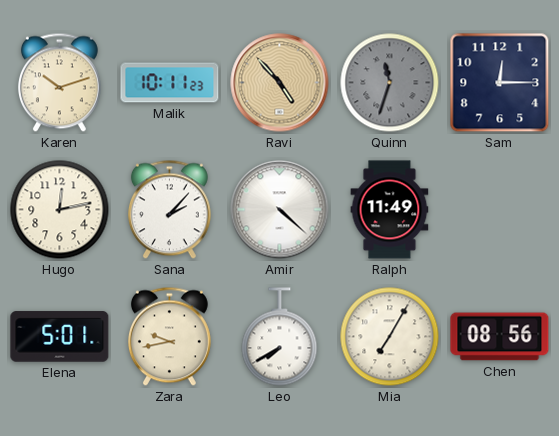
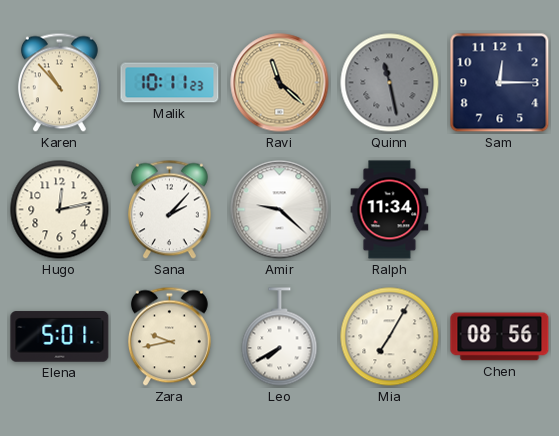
Karen: 10:12 -> 10:53 (59, 83)
Ravi: 4:53 -> 11:22 (280, 83)
Quinn: 11:33 -> 11:28 (390, 83)
Amir: 4:22 -> 9:22 (280, 210)
Ralph: 11:49 -> 11:34 (390, 210)
